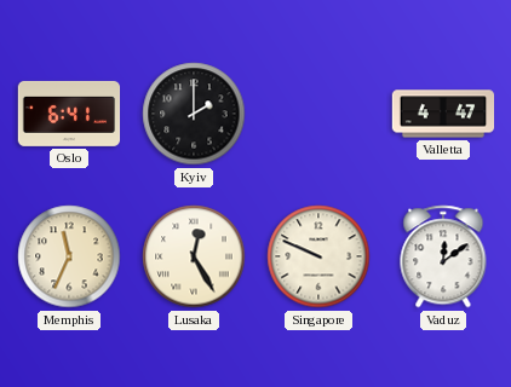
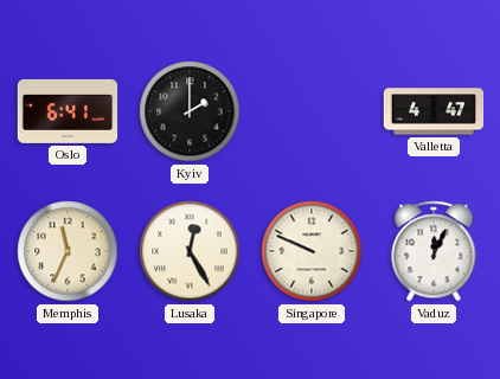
Vaduz: 12:09 -> 12:04 (434, 251)
